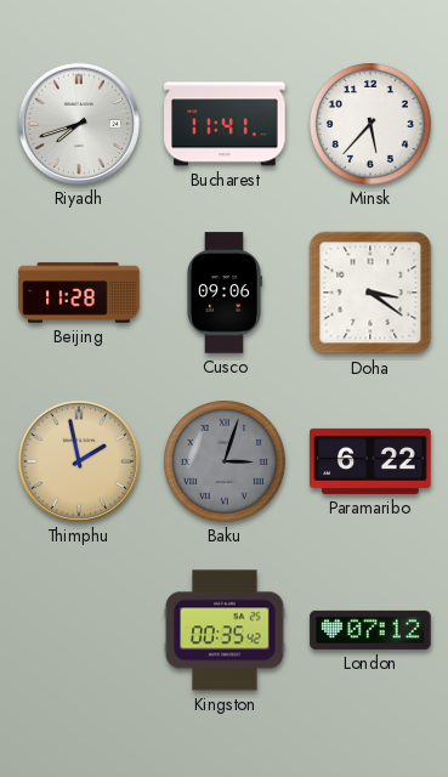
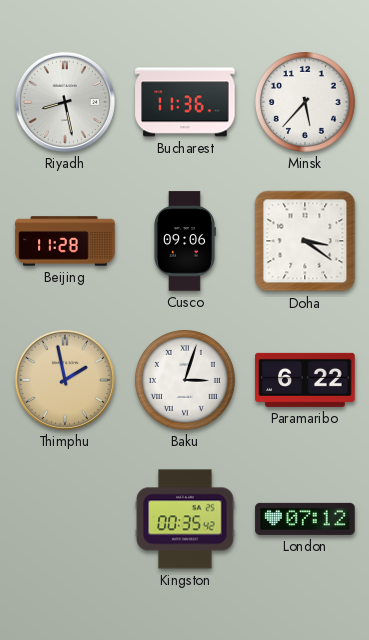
Riyadh: 7:42 -> 8:28 (65, 102)
Bucharest: 11:41 -> 11:36 (185, 102)
Baku dial: grey -> white (185, 380)
